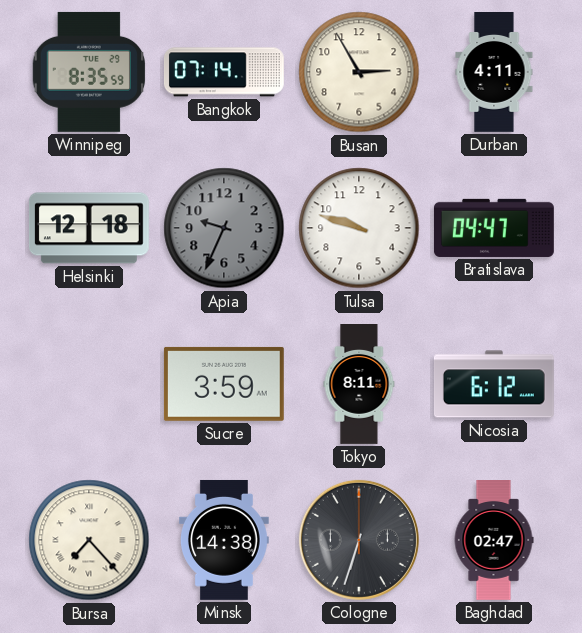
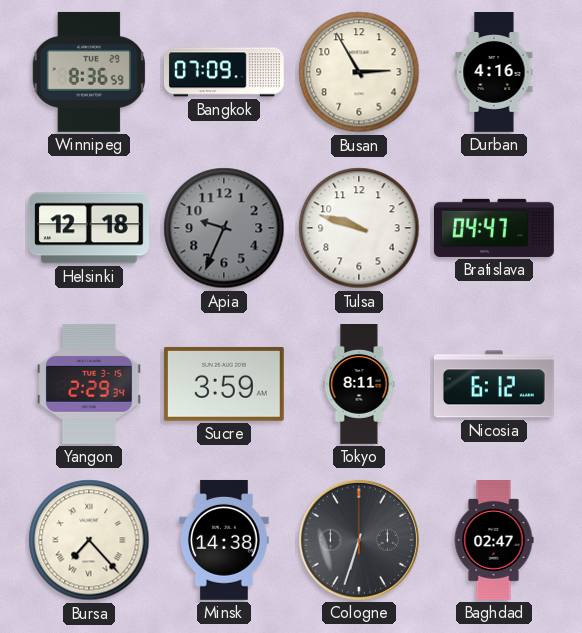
Winnipeg: 8:35 -> 8:36 (88, 72)
Bangkok: 07:14 -> 07:09 (224, 72)
Durban: 4:11 -> 4:16 (494, 73)
Yangon: none -> 2:29 (89, 384)
